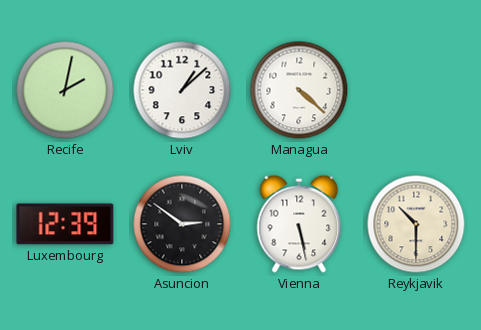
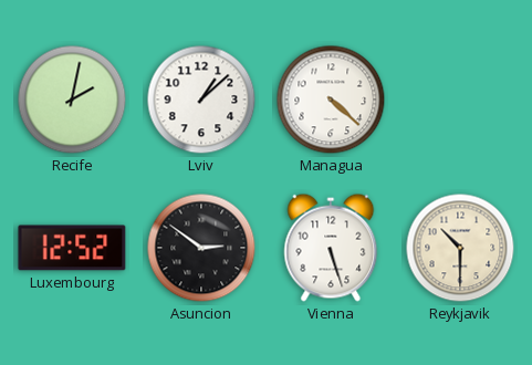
Luxembourg: 12:39 -> 12:52 (72, 248)
Vienna: 5:28 -> 5:27 (331, 248)
